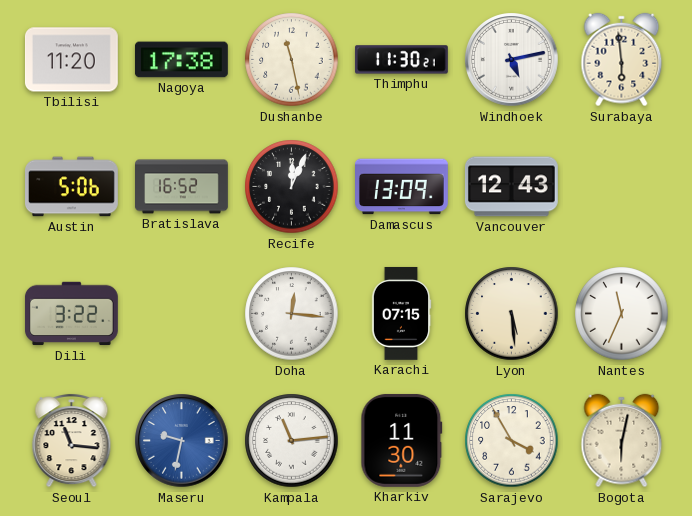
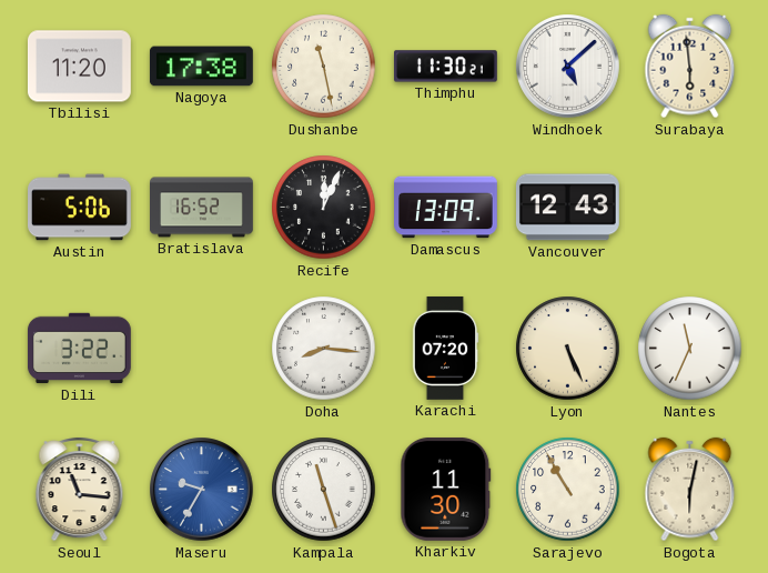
Windhoek: 5:13 -> 5:08 (568, 67)
Doha: 12:16 -> 8:16 (324, 349)
Karachi: 07:15 -> 07:20 (445, 349)
Lyon: 5:29 -> 5:26 (568, 349)
Maseru: 9:32 -> 9:35 (202, 490)
Kampala: 11:14 -> 11:27 (324, 490)
Sarajevo: 3:55 -> 10:55 (568, 490)
